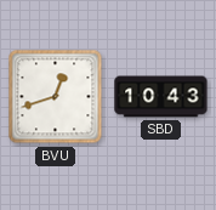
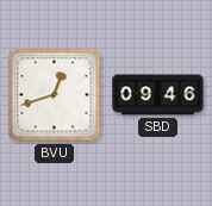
SBD: 10:43 -> 09:46 (158, 95)
